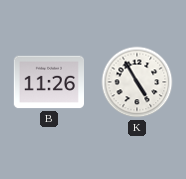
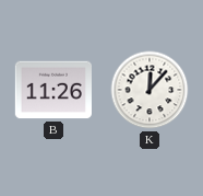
K: 4:55 -> 12:07 (150, 90)
